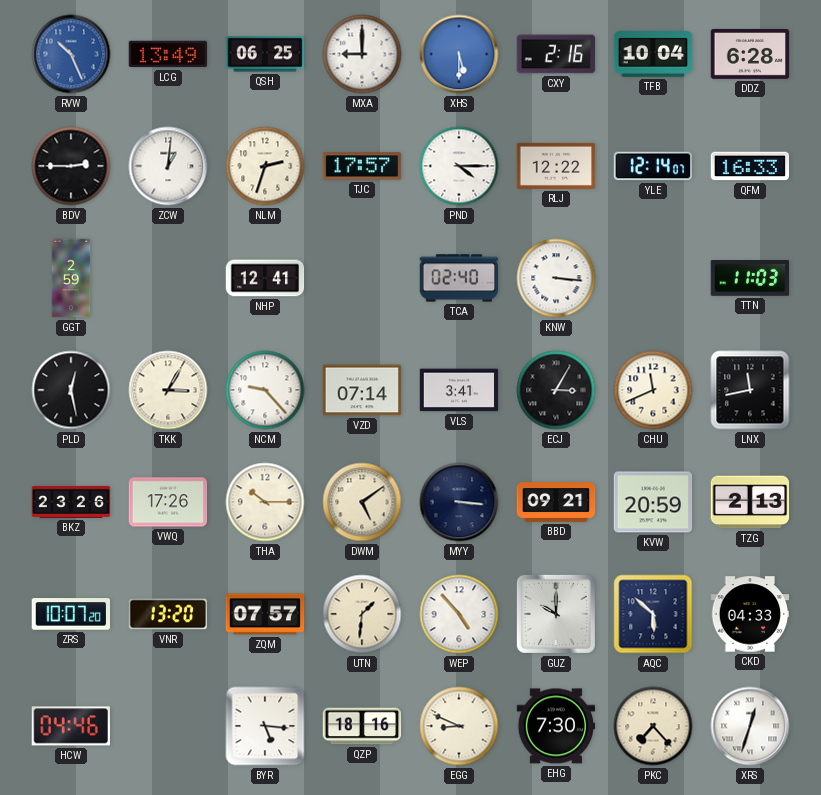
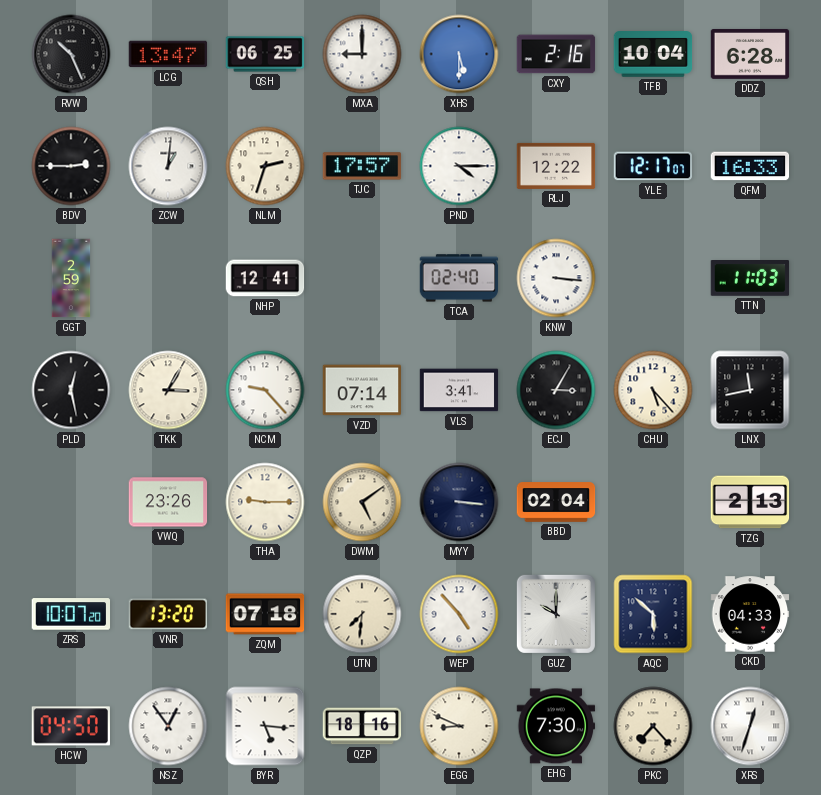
RVW dial: blue -> black (71, 54)
LCG: 13:49 -> 13:47 (168, 54)
YLE: 12:14 -> 12:17 (653, 166)
CHU: 11:41 -> 5:23 (653, 390)
BKZ: 23:26 -> none (71, 502)
VWQ: 17:26 -> 23:26 (168, 502)
THA: 10:15 -> 9:15 (265, 502)
BBD: 09:21 -> 02:04 (556, 502)
KVW: 20:59 -> none (653, 502)
ZQM: 07:57 -> 07:18 (265, 614)
UTN: 1:31 -> 7:31 (362, 614)
HCW: 04:46 -> 04:50 (71, 726)
NSZ: none -> 12:54 (168, 726)
